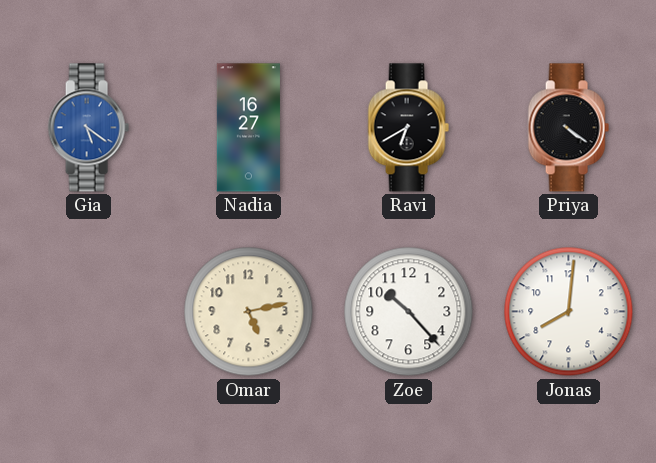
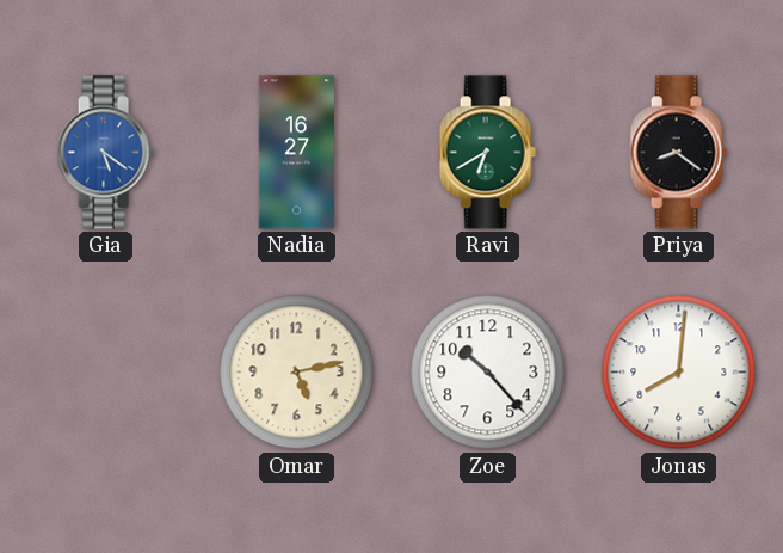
Ravi dial: black -> green (487, 153)
Priya: 4:21 -> 8:21 (678, 153)
